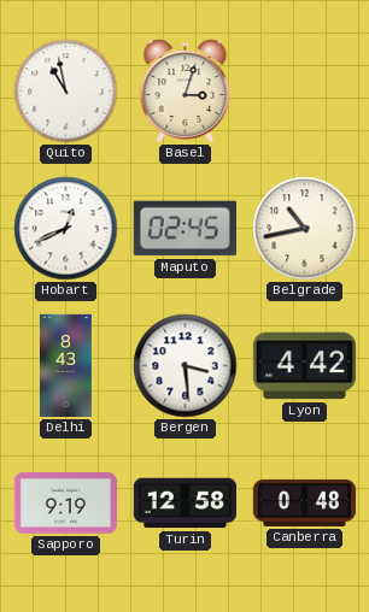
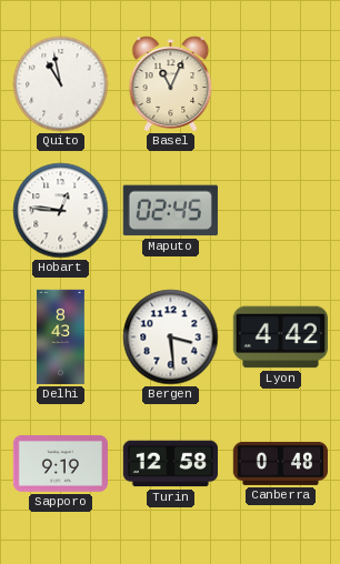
Basel: 3:03 -> 11:04 (171, 84)
Hobart: 12:41 -> 12:46 (61, 211)
Belgrade: 10:43 -> none (305, 229)
